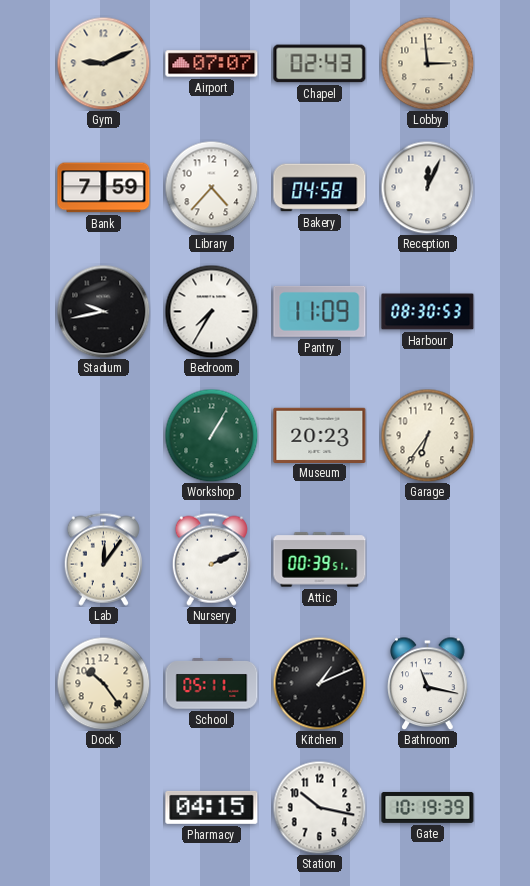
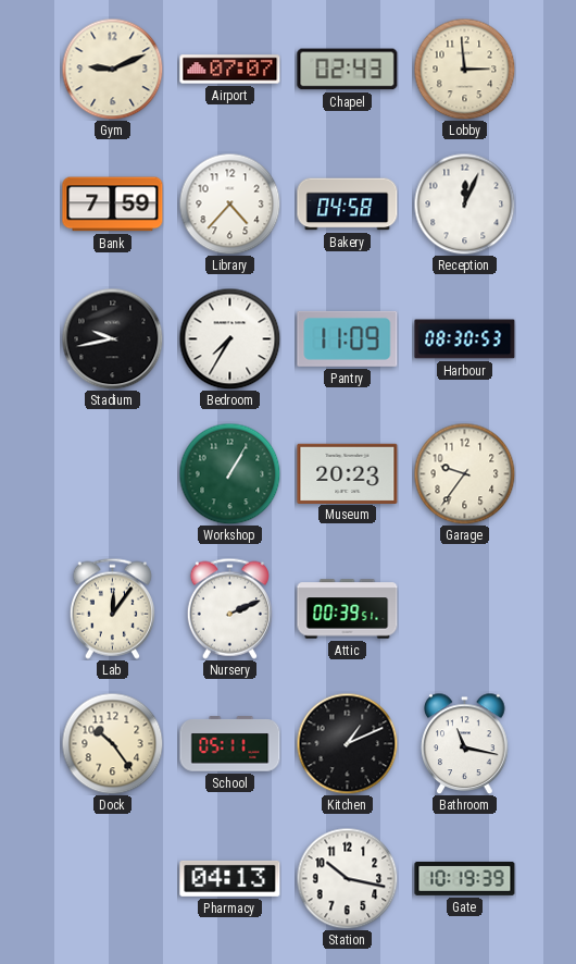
Garage: 6:36 -> 9:36 (464, 473)
Pharmacy: 04:15 -> 04:13 (230, 878)
